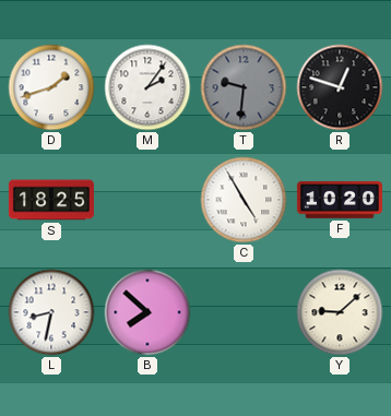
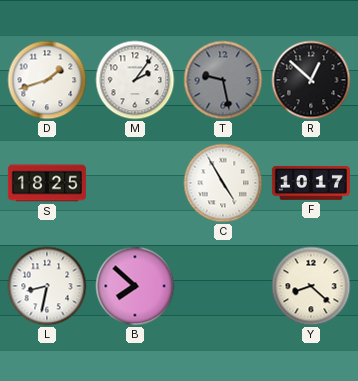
T: 9:31 -> 9:28 (223, 80)
R: 12:48 -> 12:52 (311, 80)
F: 10:20 -> 10:17 (311, 183)
Y: 9:08 -> 8:22 (311, 286)
